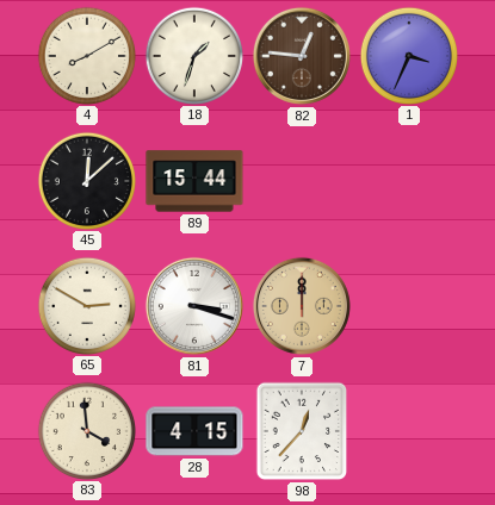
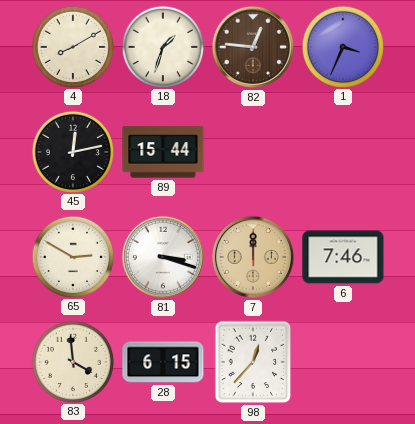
45: 12:08 -> 12:13 (72, 151)
6: none -> 7:46 (343, 257)
28: 4:15 -> 6:15 (163, 362)
